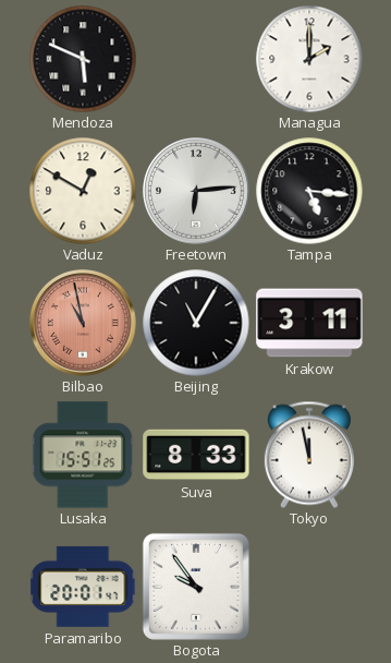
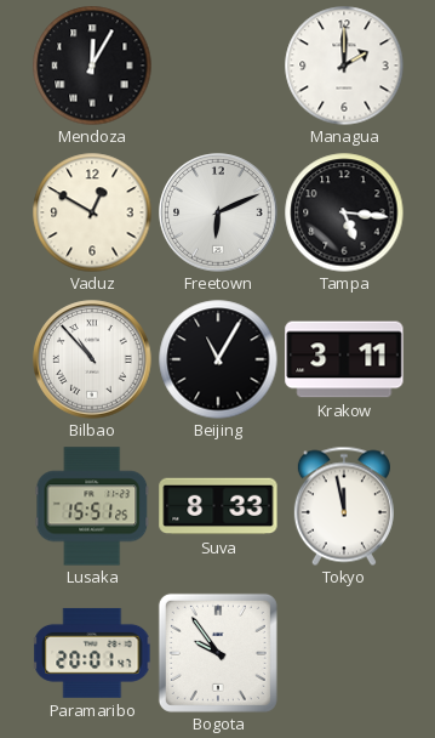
Mendoza: 5:49 -> 12:05 (92, 66)
Freetown: 6:14 -> 6:11 (218, 212)
Bilbao: 10:58 -> 10:53 (92, 359)
Bilbao dial: salmon -> white (92, 359)
